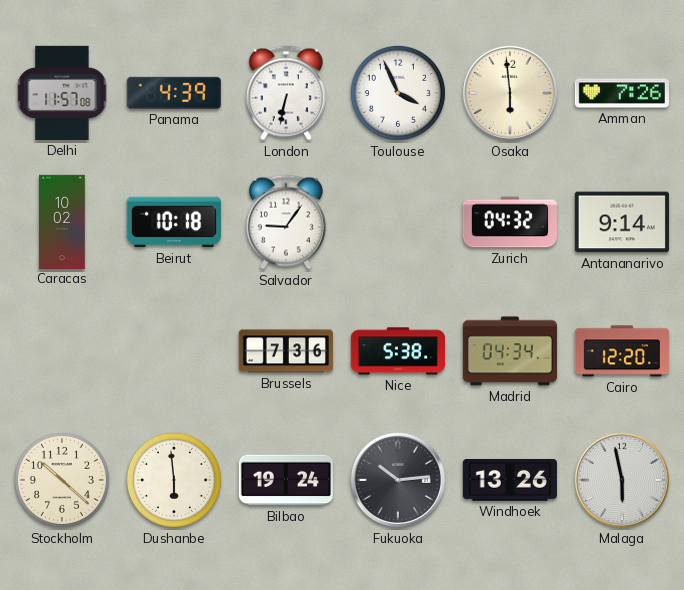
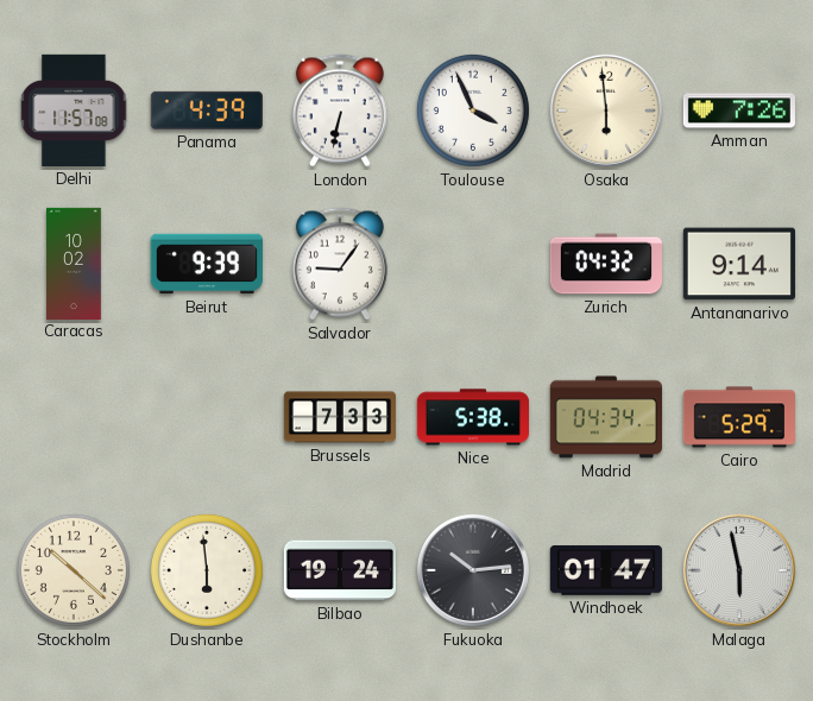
Beirut: 10:18 -> 9:39 (207, 264)
Brussels: 7:36 -> 7:33 (340, 417)
Cairo: 12:20 -> 5:29 (739, 417)
Windhoek: 13:26 -> 01:47 (606, 570)
